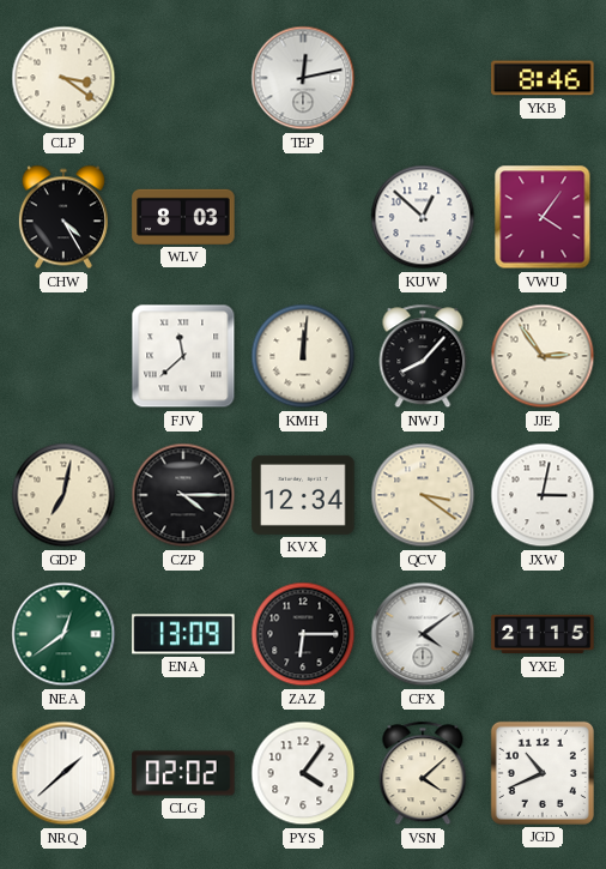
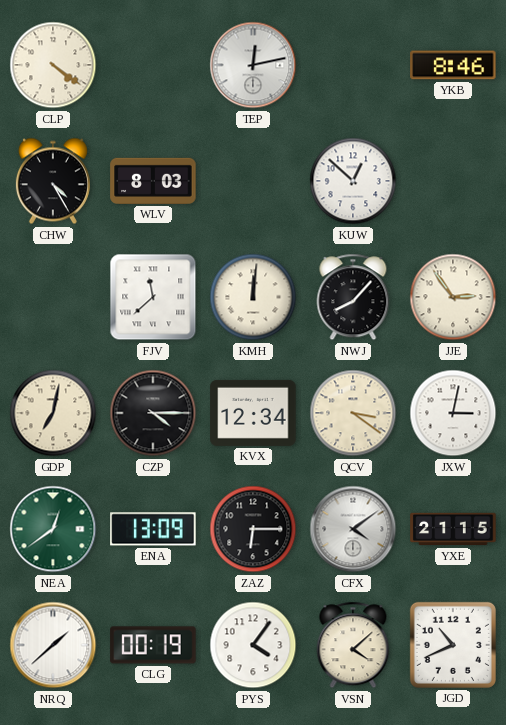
CLP: 3:21 -> 4:21 (53, 65)
VWU: 4:06 -> none (543, 217)
CLG: 02:02 -> 00:19 (153, 645)
